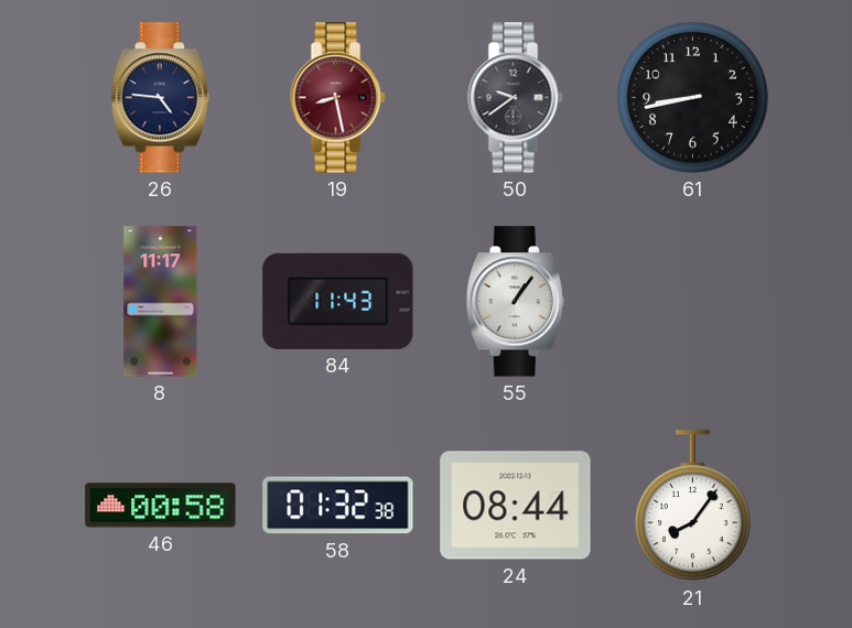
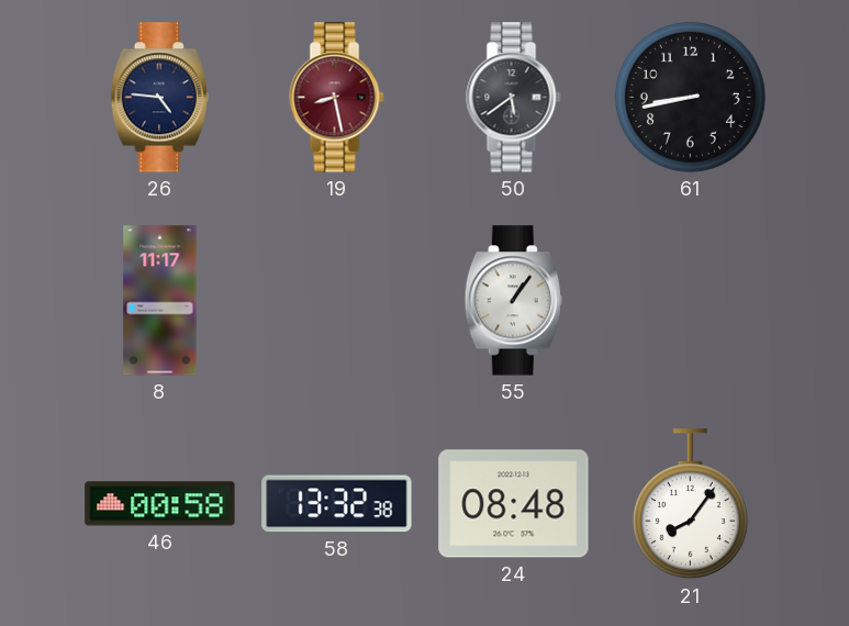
50: 9:39 -> 5:39 (514, 98)
84: 11:43 -> none (338, 301)
58: 01:32 -> 13:32 (337, 504)
24: 08:44 -> 08:48 (514, 504)
